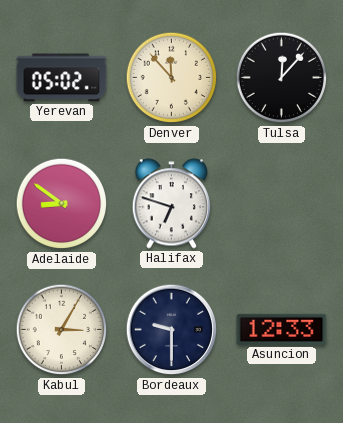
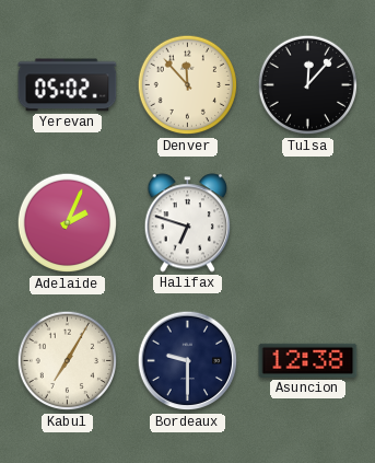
Adelaide: 8:51 -> 2:04 (68, 223)
Kabul: 3:05 -> 7:05 (68, 361)
Asuncion: 12:33 -> 12:38 (308, 360)
